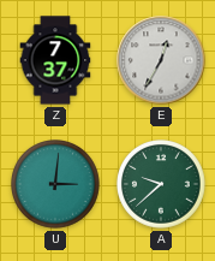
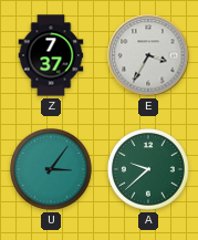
E: 12:35 -> 3:35 (148, 55)
U: 3:01 -> 3:06 (52, 170)
